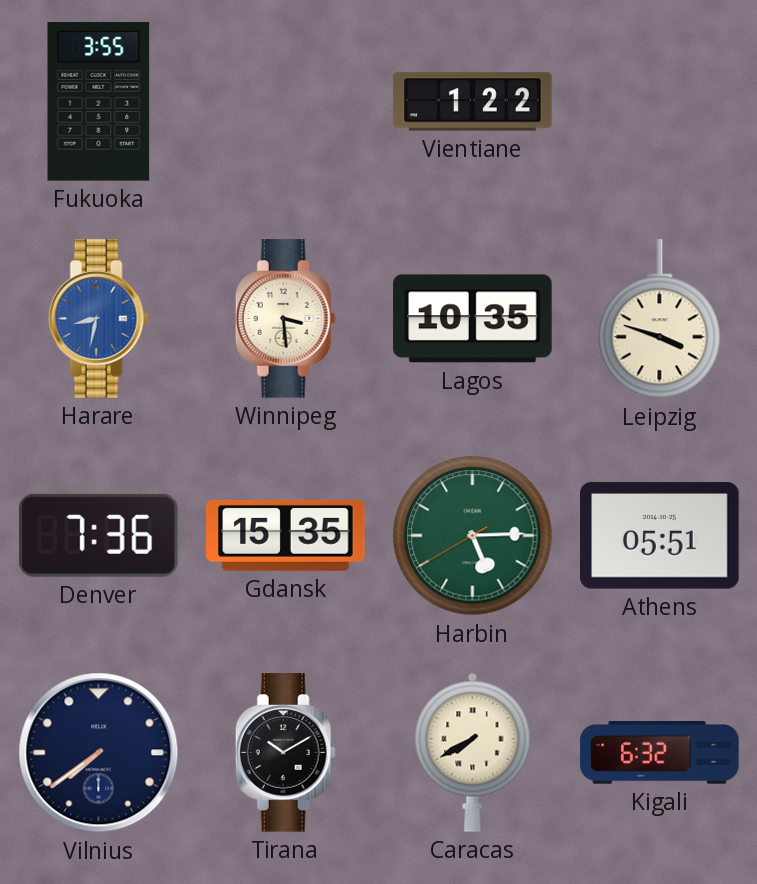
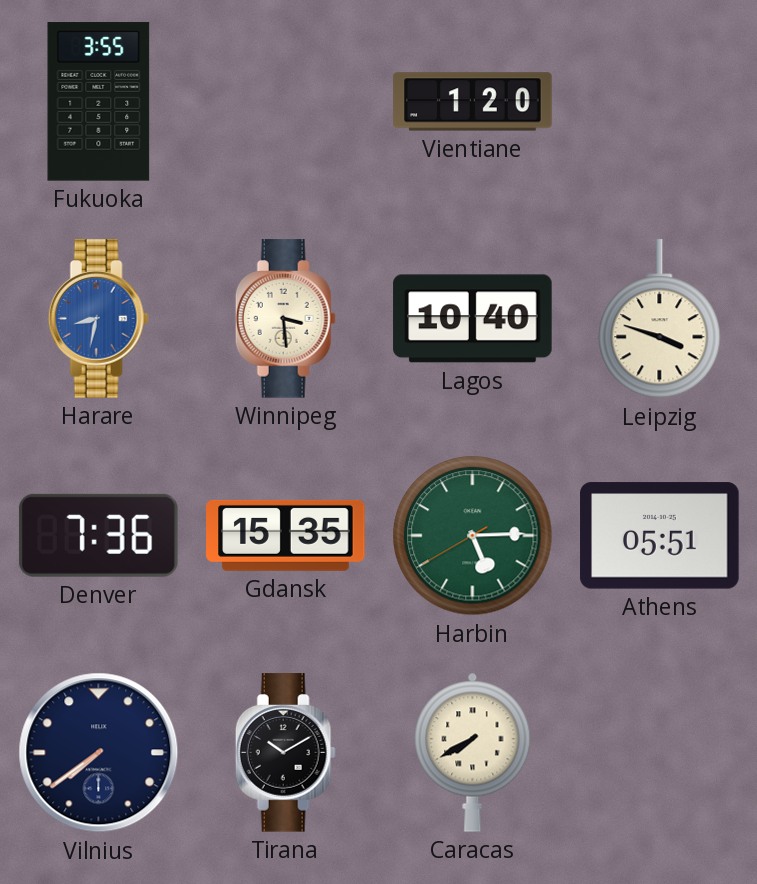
Vientiane: 1:22 -> 1:20 (473, 102)
Lagos: 10:35 -> 10:40 (473, 319)
Kigali: 6:32 -> none (660, 753)
